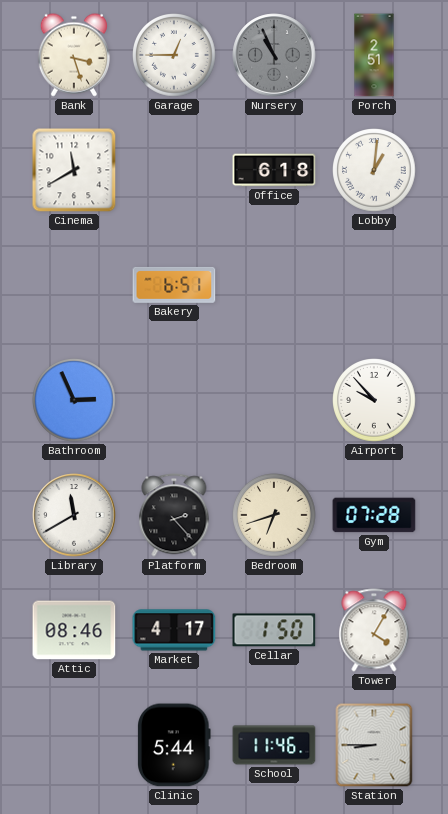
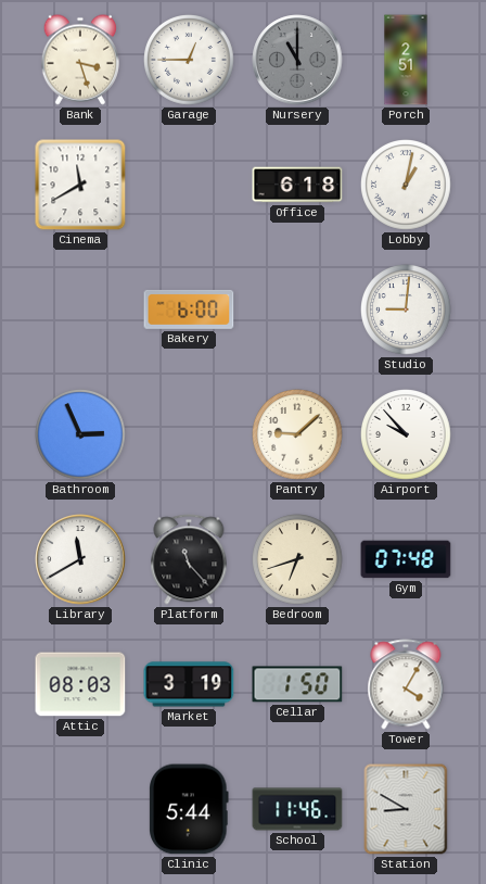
Nursery: 10:56 -> 11:00 (297, 60)
Lobby: 1:01 -> 1:02 (407, 186)
Bakery: 6:51 -> 6:00 (189, 310)
Studio: none -> 9:01 (407, 311)
Pantry: none -> 9:08 (298, 435)
Platform: 2:23 -> 11:23 (189, 559)
Gym: 07:28 -> 07:48 (406, 559)
Attic: 08:46 -> 08:03 (80, 684)
Market: 4:17 -> 3:19 (189, 684)
Station: 8:45 -> 8:50 (406, 809)
